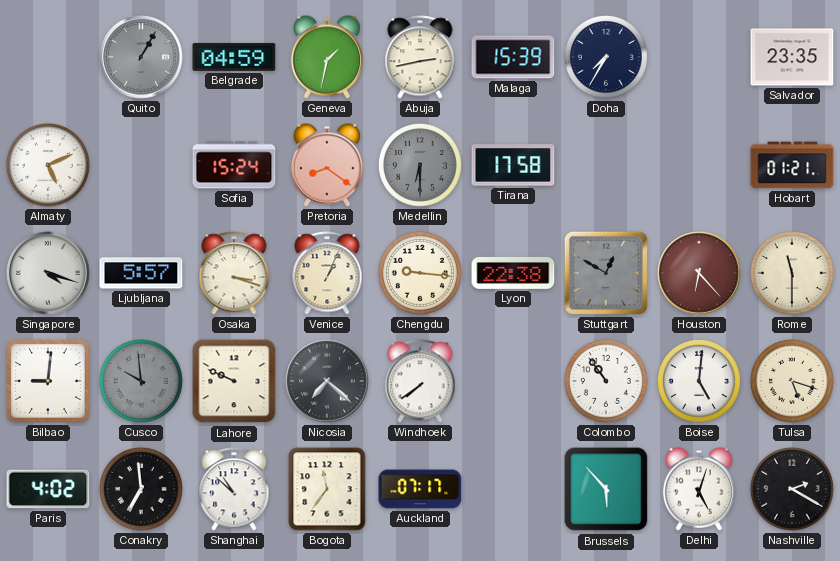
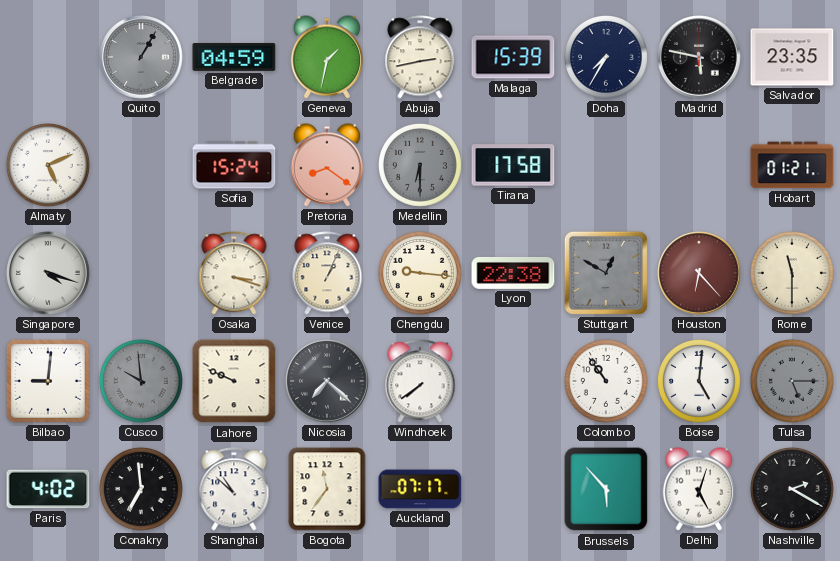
Madrid: none -> 5:47 (699, 57)
Ljubljana: 5:57 -> none (141, 273)
Tulsa: 5:18 -> 5:15 (792, 381)
Tulsa dial: cream -> grey (792, 381)
